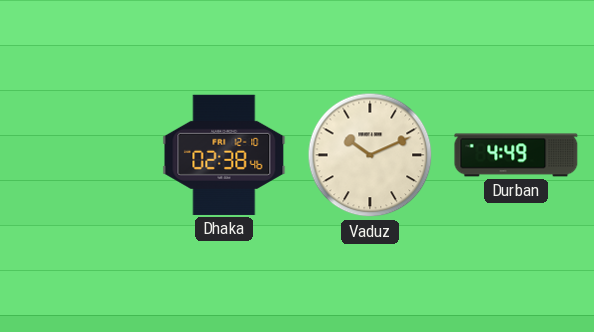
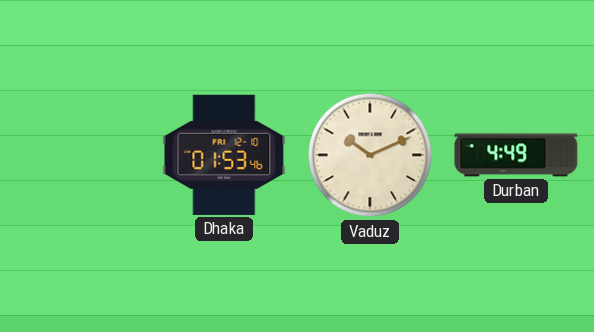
Dhaka: 02:38 -> 01:53 (224, 155)
